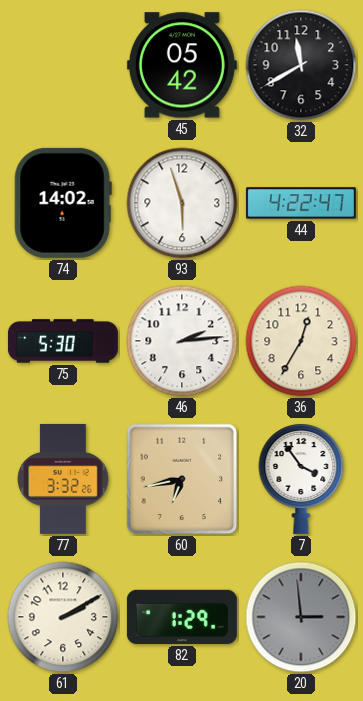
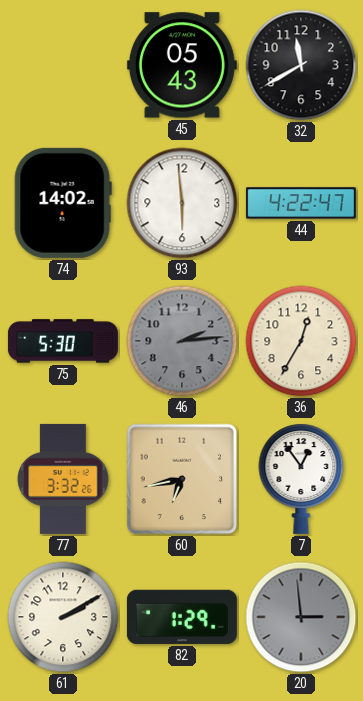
45: 05:42 -> 05:43 (182, 65)
93: 5:57 -> 5:59 (182, 203)
46 dial: white -> grey (182, 341)
7: 3:54 -> 12:54 (301, 479)
